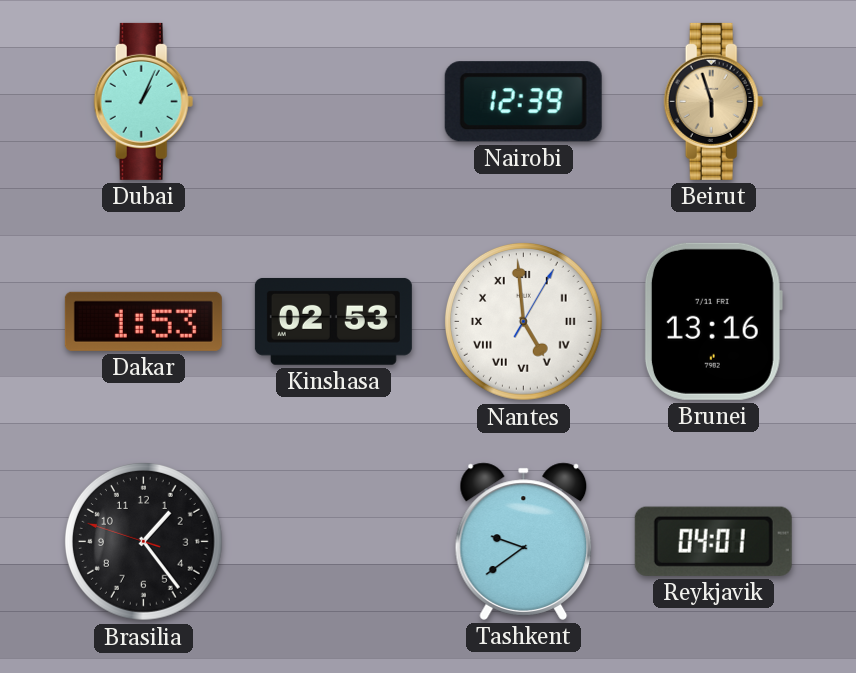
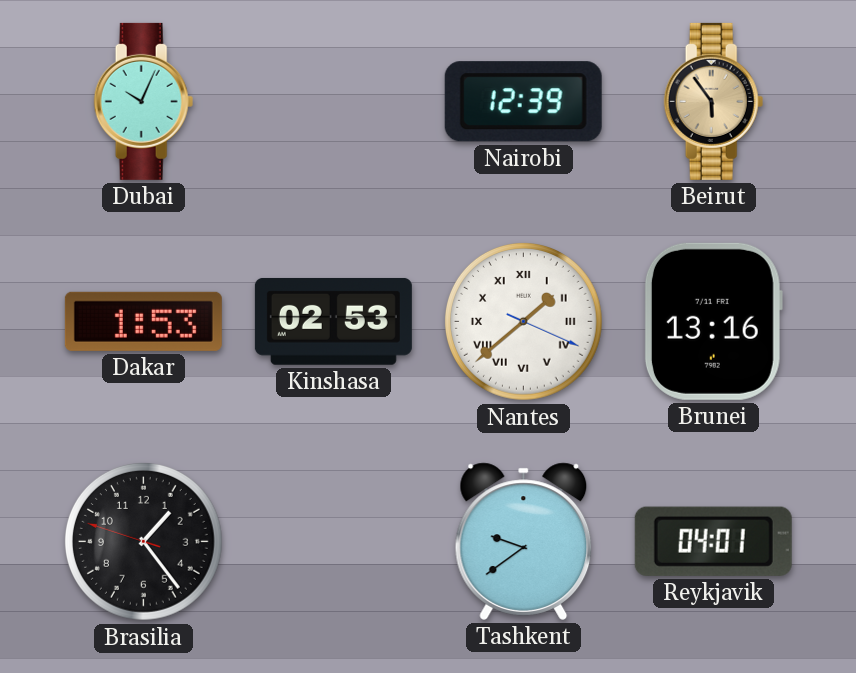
Dubai: 1:04 -> 10:04 (144, 101)
Beirut: 5:57 -> 5:54 (714, 101)
Nantes: 4:59 -> 1:38 (523, 321)
